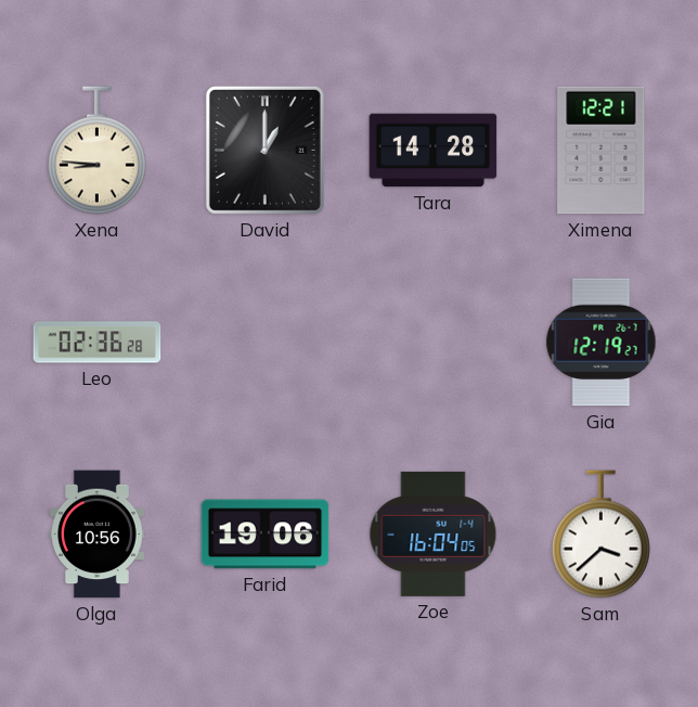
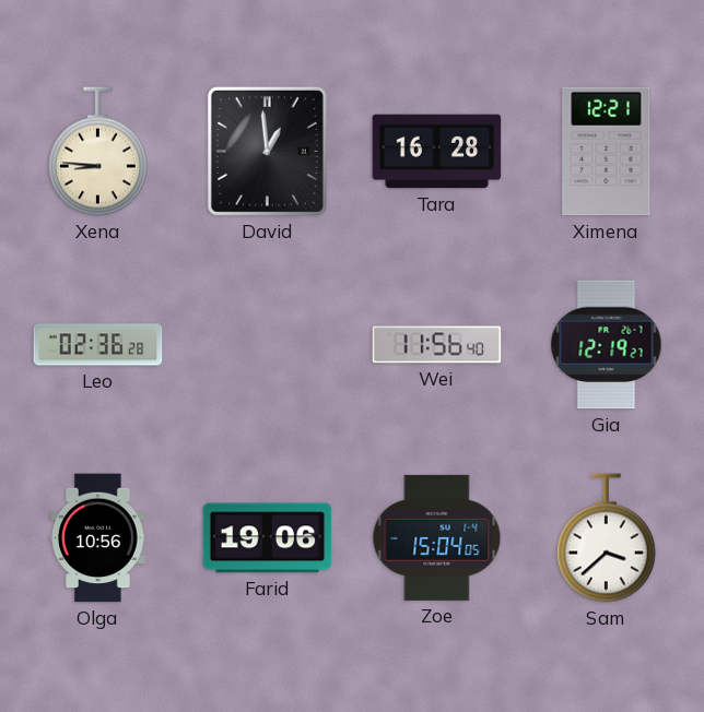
David: 1:00 -> 12:59 (267, 151)
Tara: 14:28 -> 16:28 (437, 152)
Wei: none -> 11:56 (437, 345)
Zoe: 16:04 -> 15:04 (437, 537)
